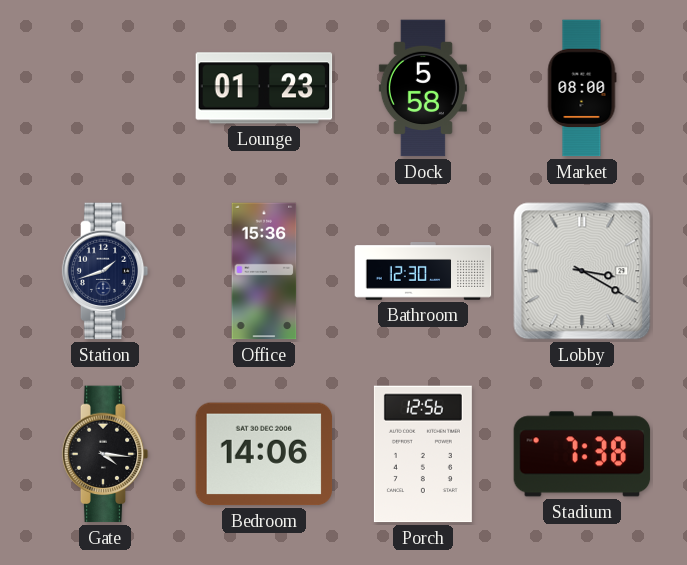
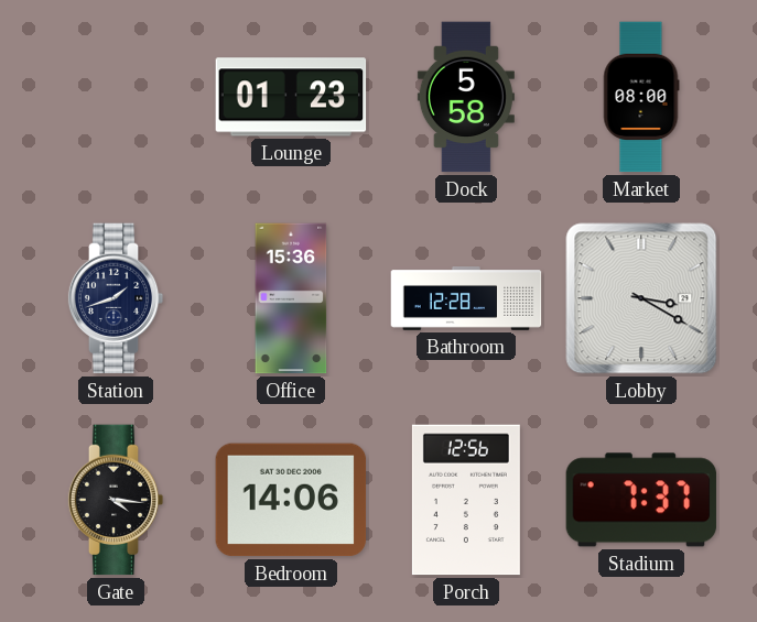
Bathroom: 12:30 -> 12:28 (466, 298)
Stadium: 7:38 -> 7:37 (641, 500)
